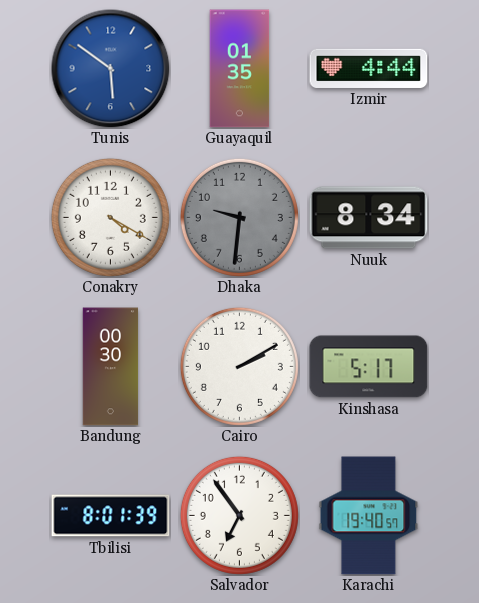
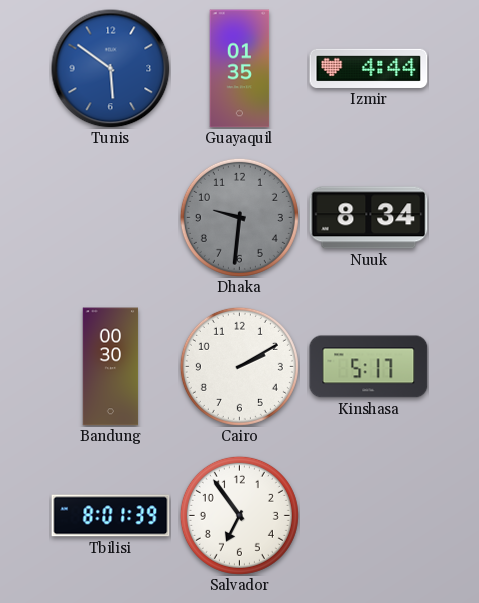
Conakry: 4:20 -> none (110, 217)
Karachi: 19:40 -> none (369, 516)
